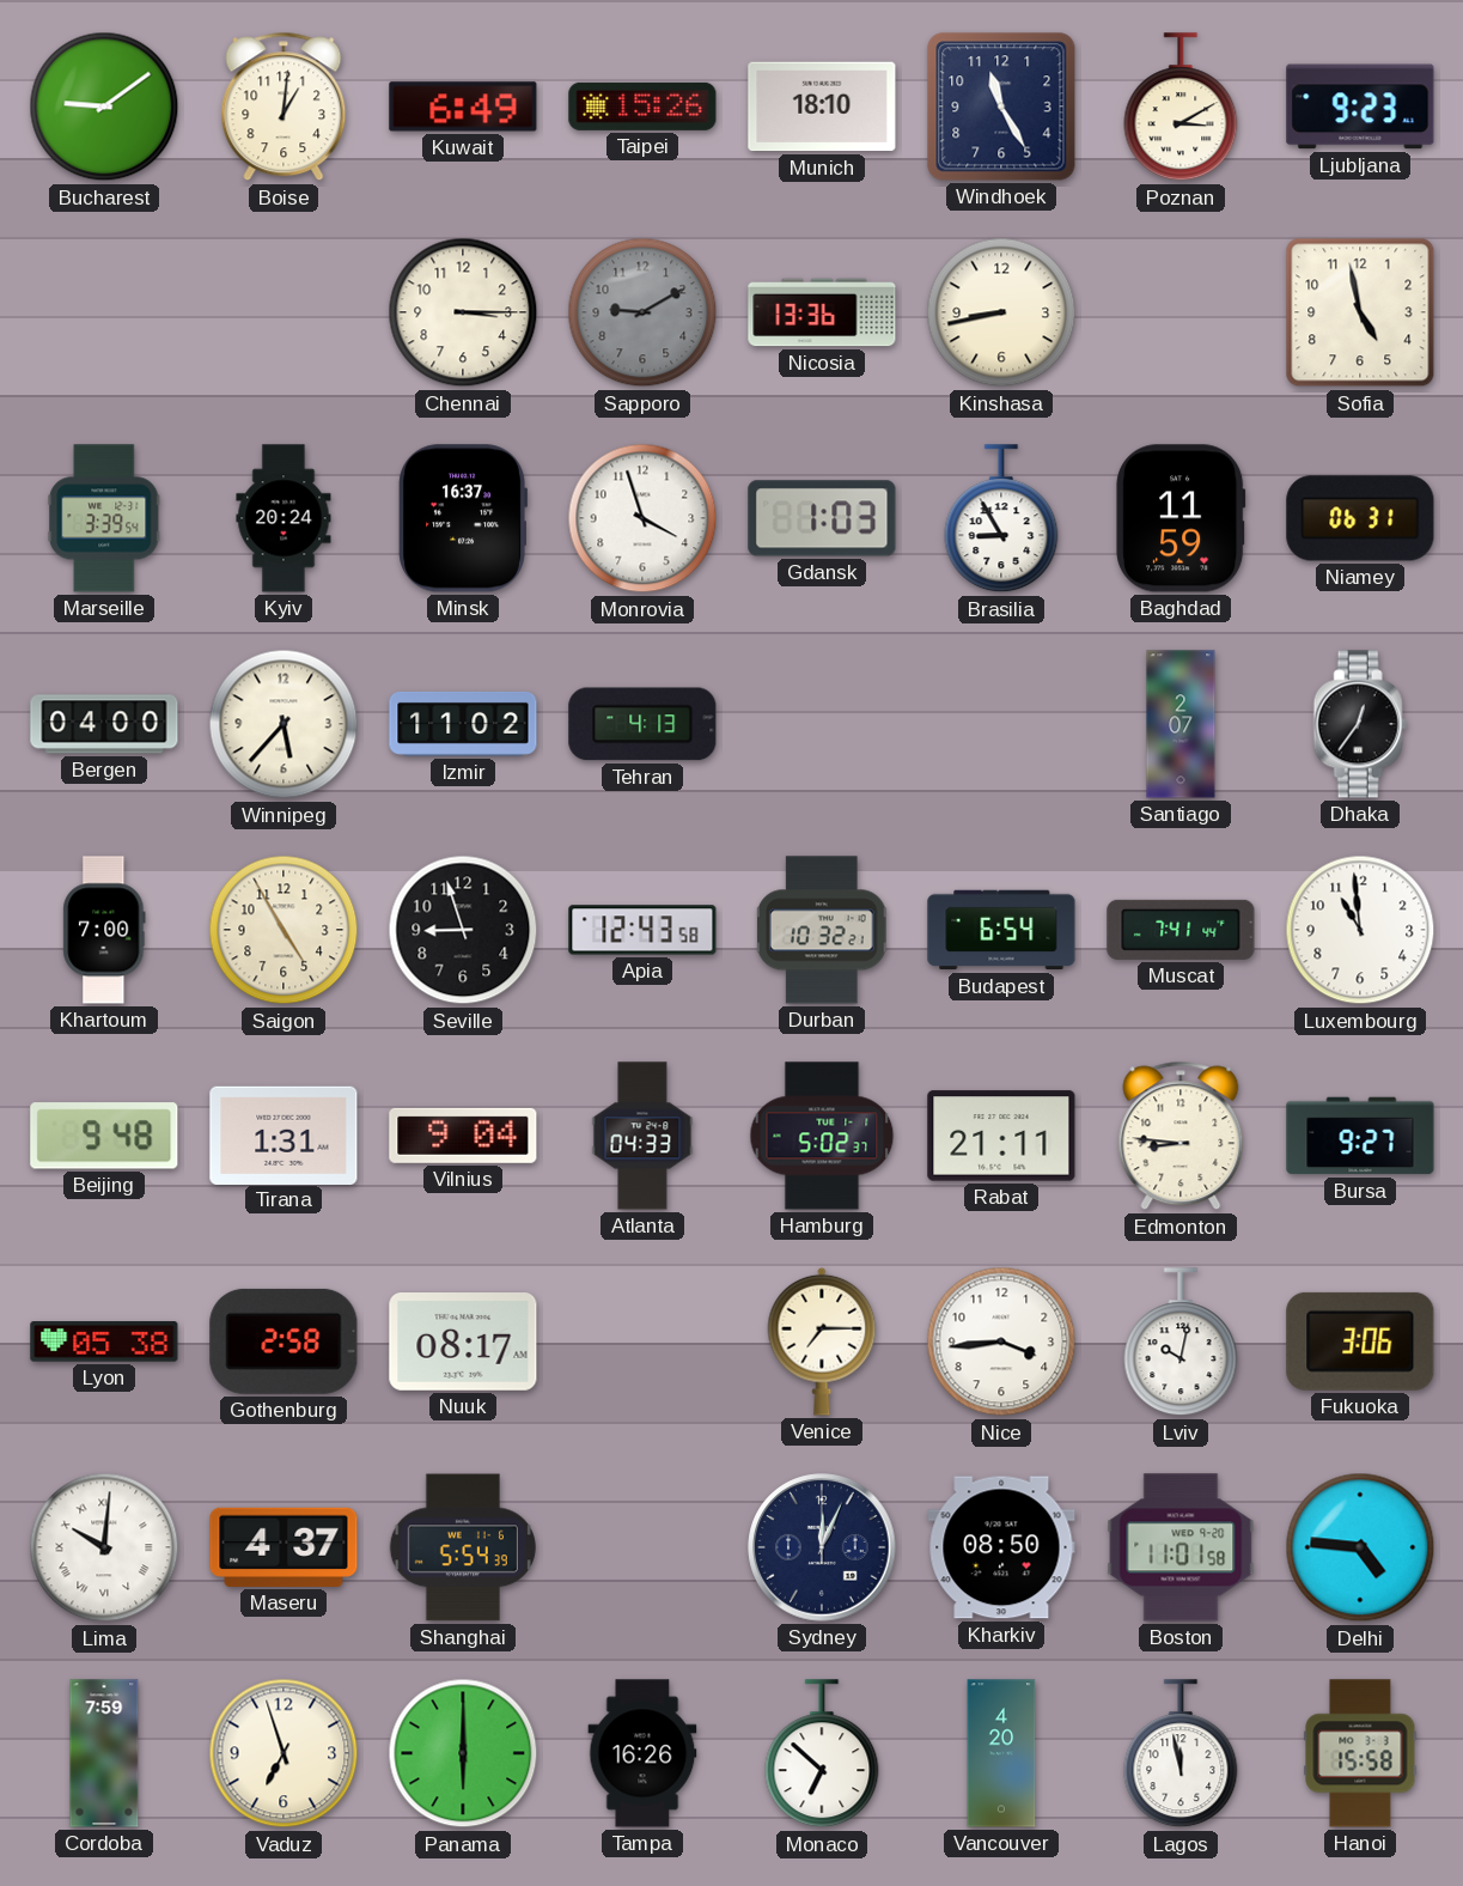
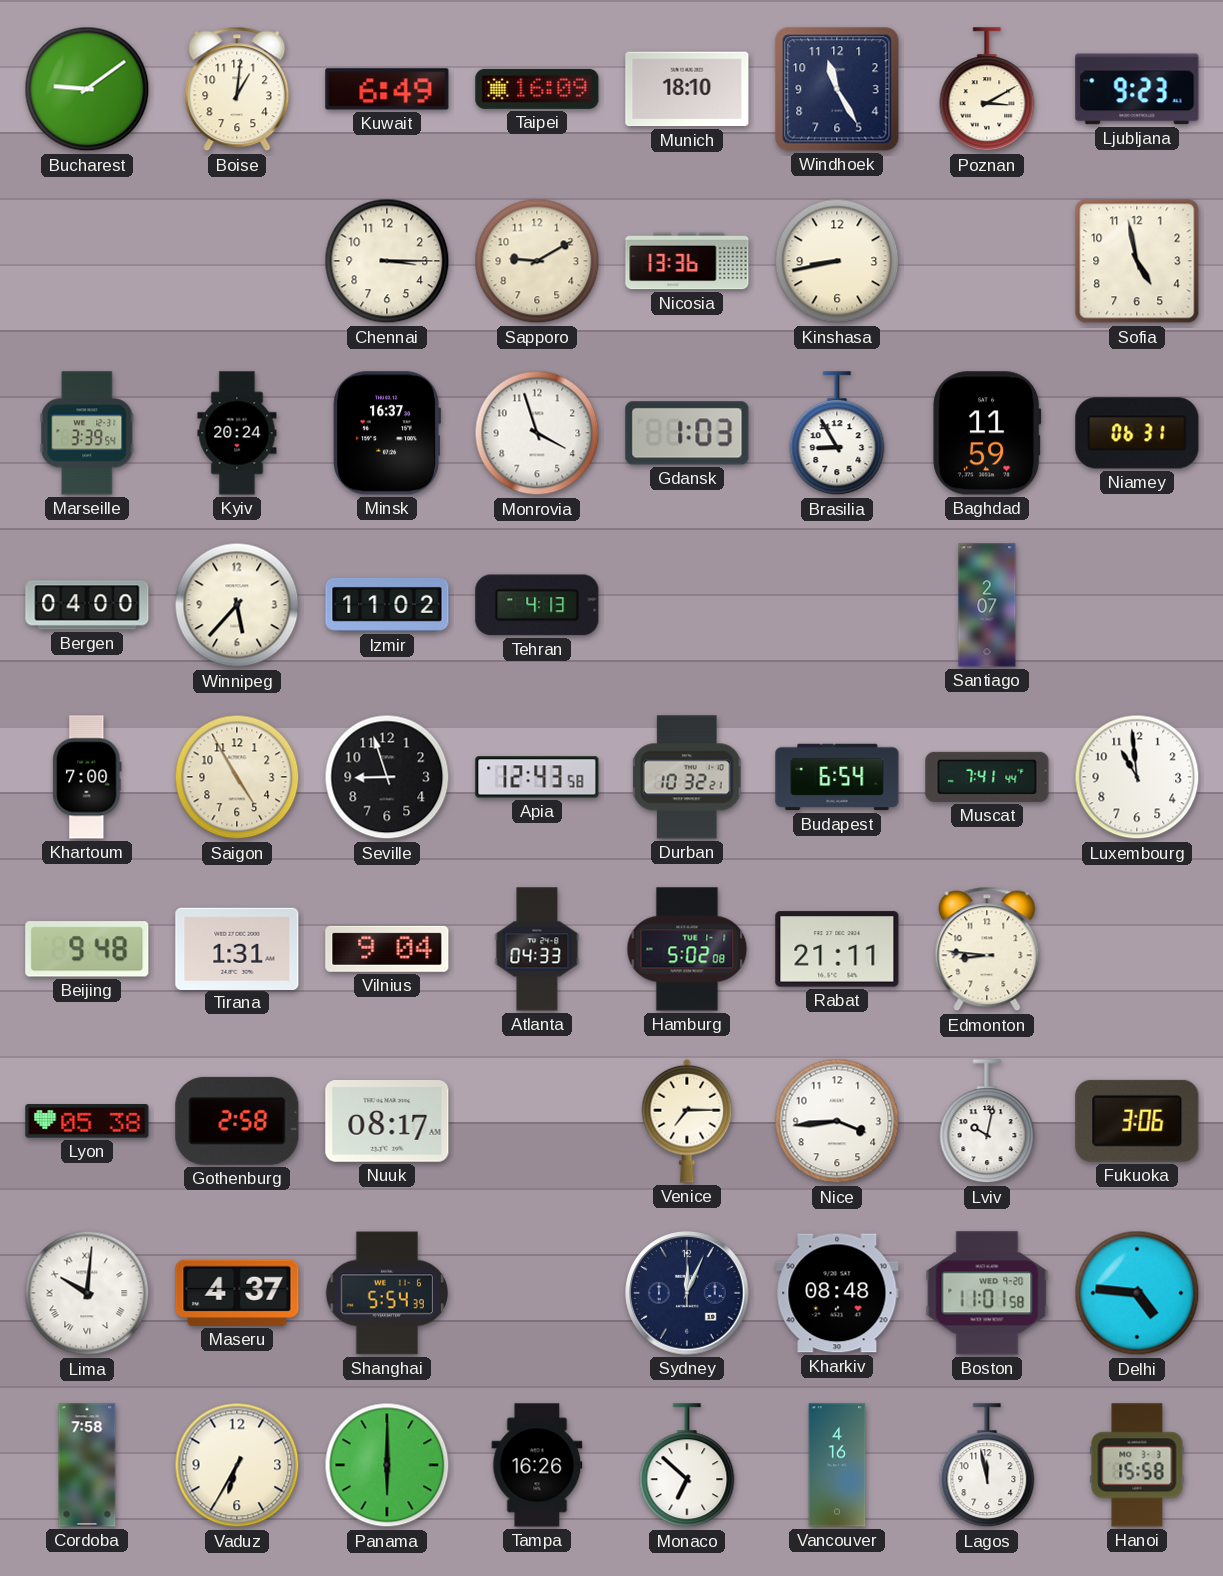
Taipei: 15:26 -> 16:09 (537, 89)
Sapporo dial: grey -> cream (537, 261)
Dhaka: 12:36 -> none (1360, 724)
Hamburg: 5:02:37 -> 5:02:08 (687, 949)
Bursa: 9:27 -> none (1360, 1136)
Kharkiv: 08:50 -> 08:48 (837, 1293)
Cordoba: 7:59 -> 7:58 (87, 1465)
Vaduz: 6:57 -> 6:35 (237, 1465)
Vancouver: 4:20 -> 4:16 (837, 1465)
